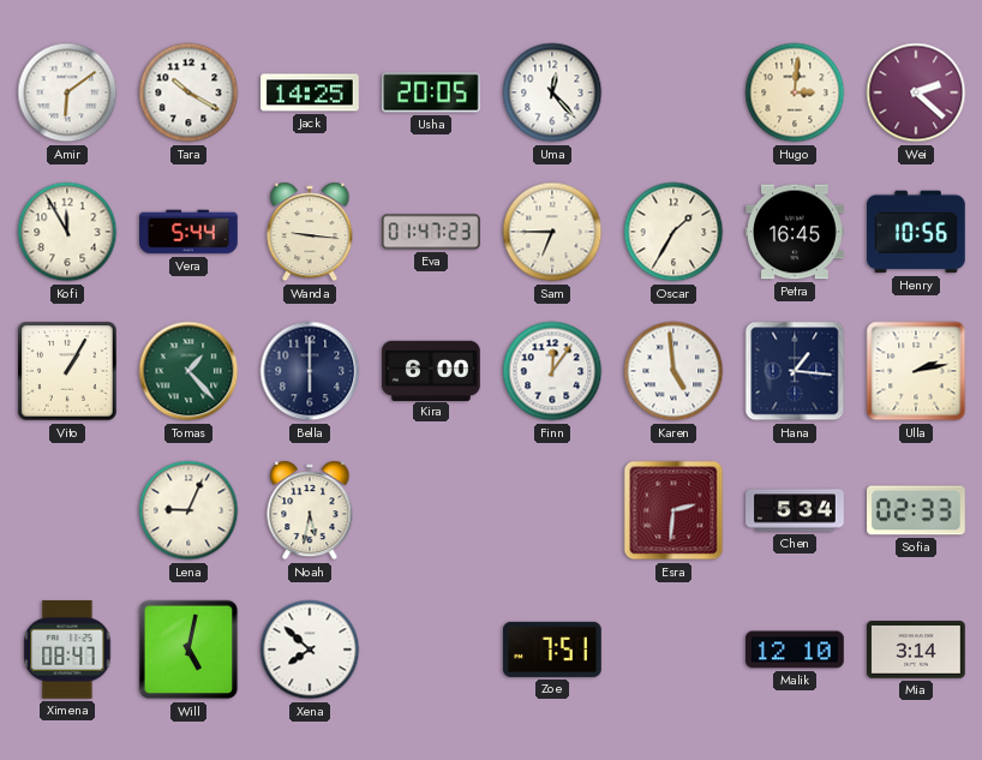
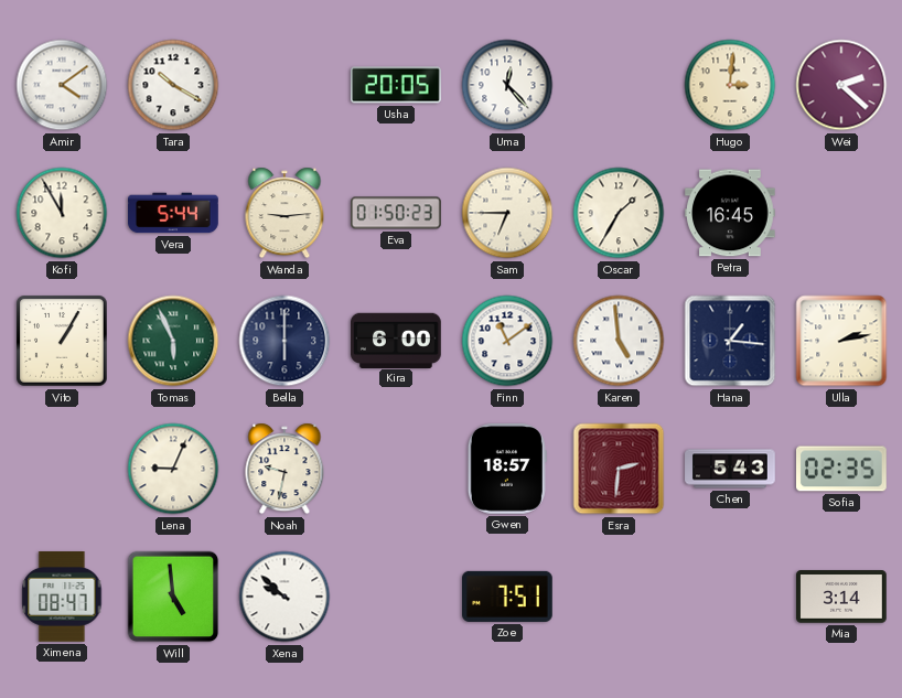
Amir: 6:09 -> 4:09 (62, 85)
Jack: 14:25 -> none (310, 92)
Wanda: 9:16 -> 9:14 (284, 213)
Eva: 01:47 -> 01:50 (396, 213)
Henry: 10:56 -> none (917, 232)
Tomas: 1:23 -> 5:56 (173, 341)
Finn: 12:06 -> 11:09 (507, 341)
Noah: 5:32 -> 9:32 (284, 469)
Gwen: none -> 18:57 (507, 470)
Chen: 5:34 -> 5:43 (730, 469)
Sofia: 02:33 -> 02:35 (842, 469)
Will: 5:02 -> 4:59 (173, 597)
Xena: 7:52 -> 9:52 (284, 597)
Malik: 12:10 -> none (796, 650)
